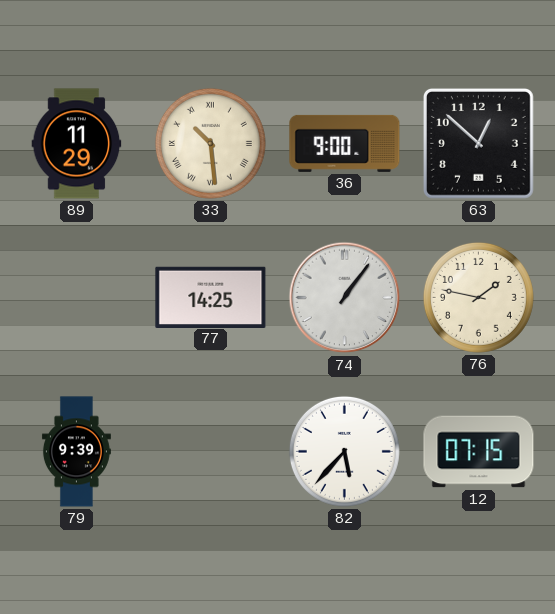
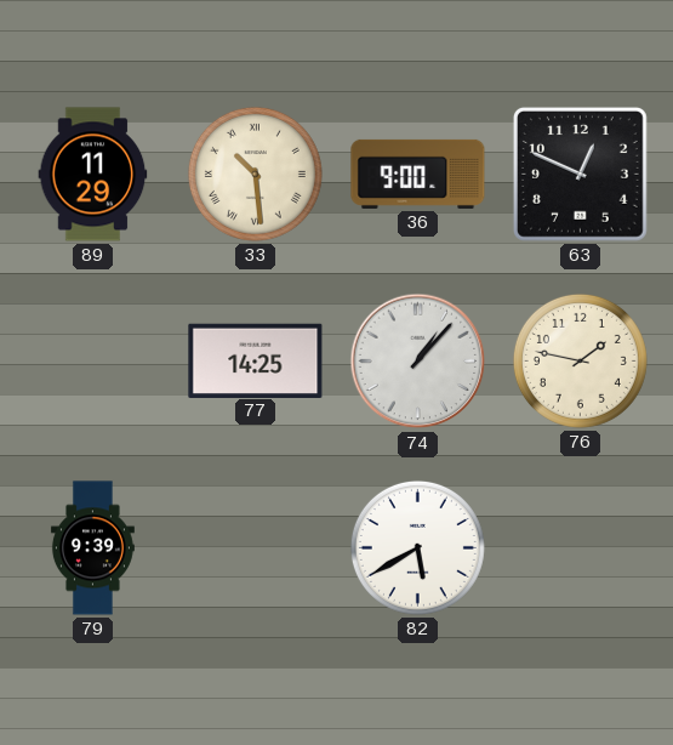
63: 12:52 -> 12:49 (580, 174)
74: 1:06 -> 1:07 (418, 362)
82: 5:37 -> 5:40 (417, 547)
12: 07:15 -> none (479, 452)
